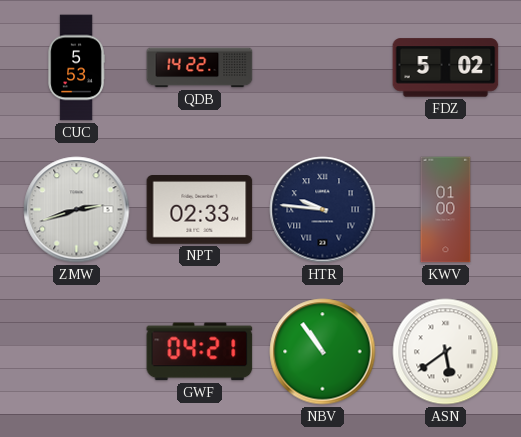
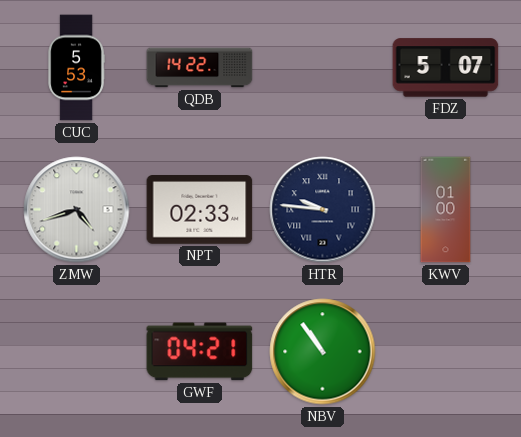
FDZ: 5:02 -> 5:07 (446, 68)
ZMW: 2:42 -> 4:42 (77, 210)
ASN: 5:39 -> none (446, 352)
